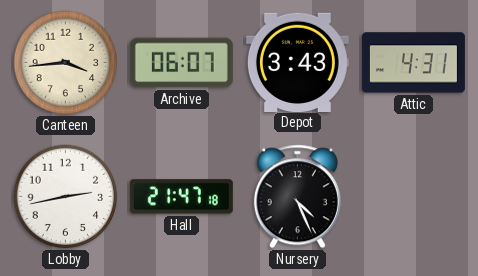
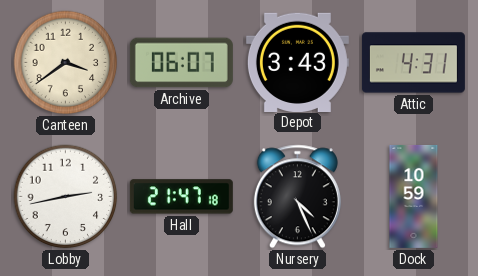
Canteen: 3:44 -> 3:39 (66, 63)
Dock: none -> 10:59 (414, 196)
